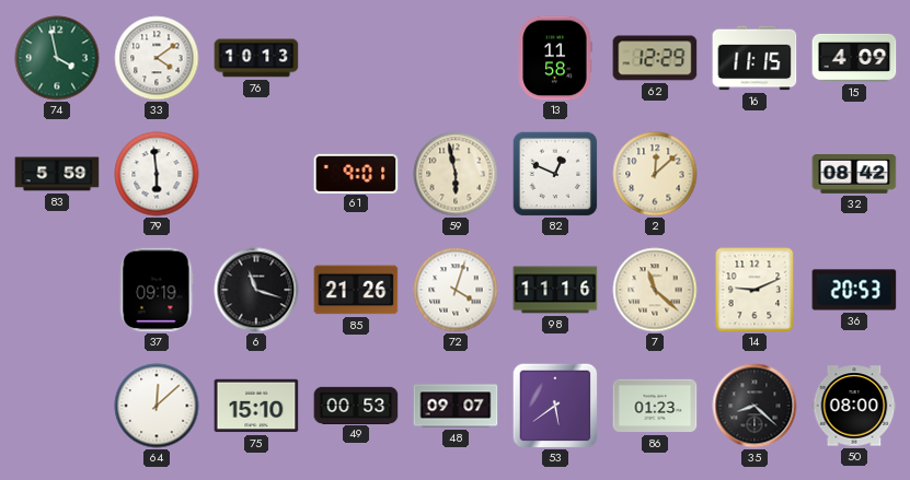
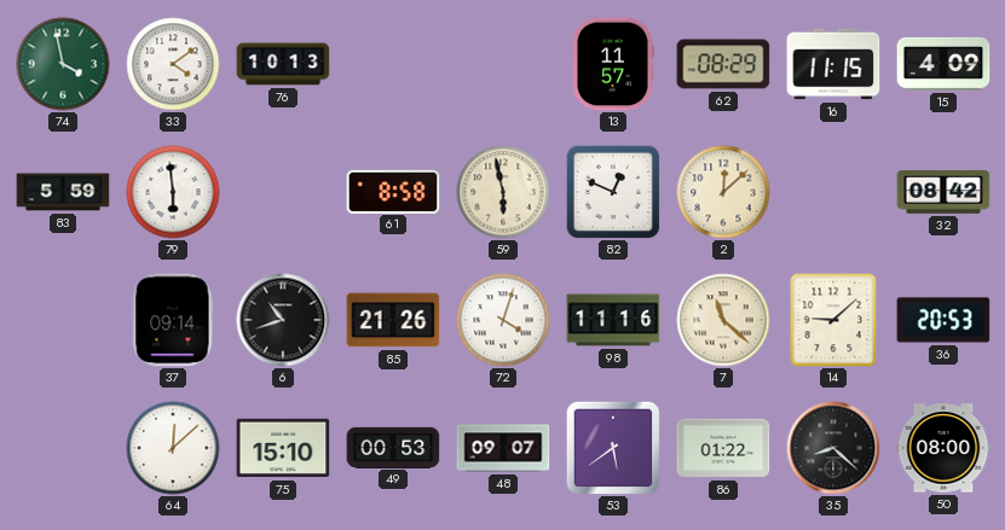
13: 11:58 -> 11:57 (613, 64)
62: 12:29 -> 08:29 (723, 64)
61: 9:01 -> 8:58 (393, 191)
37: 09:19 -> 09:14 (173, 320)
6: 11:18 -> 10:42 (283, 320)
14: 9:11 -> 9:08 (833, 320)
86: 01:23 -> 01:22 (723, 448)
